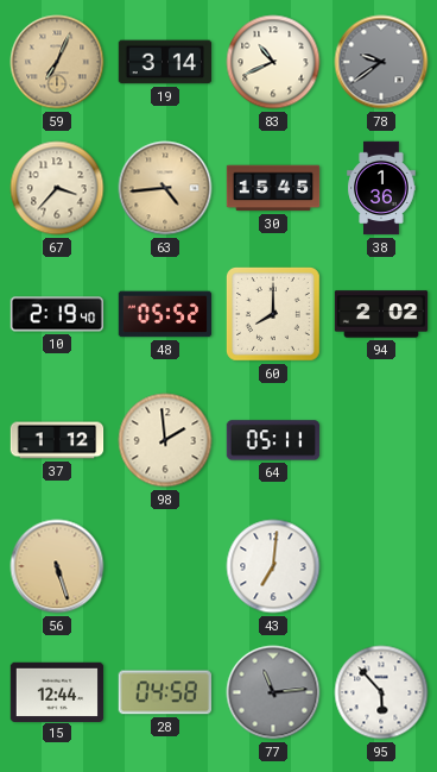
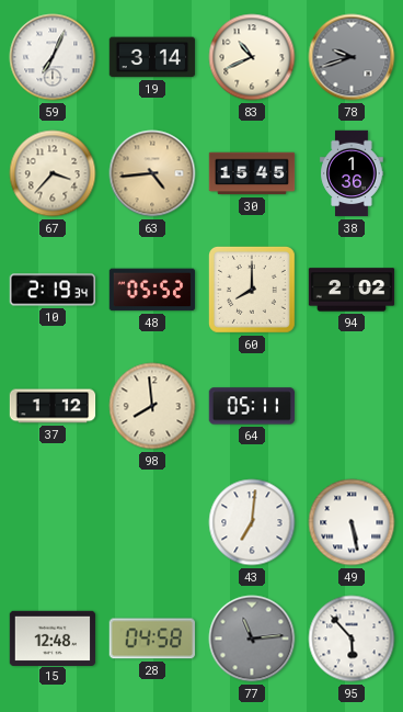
59 dial: champagne -> white (53, 57)
78: 9:39 -> 9:42 (352, 57)
10: 2:19:40 -> 2:19:34 (53, 290)
98: 1:59 -> 7:59 (152, 406)
56: 5:27 -> none (57, 566)
49: none -> 5:28 (352, 522)
15: 12:44 -> 12:48 (53, 637)
